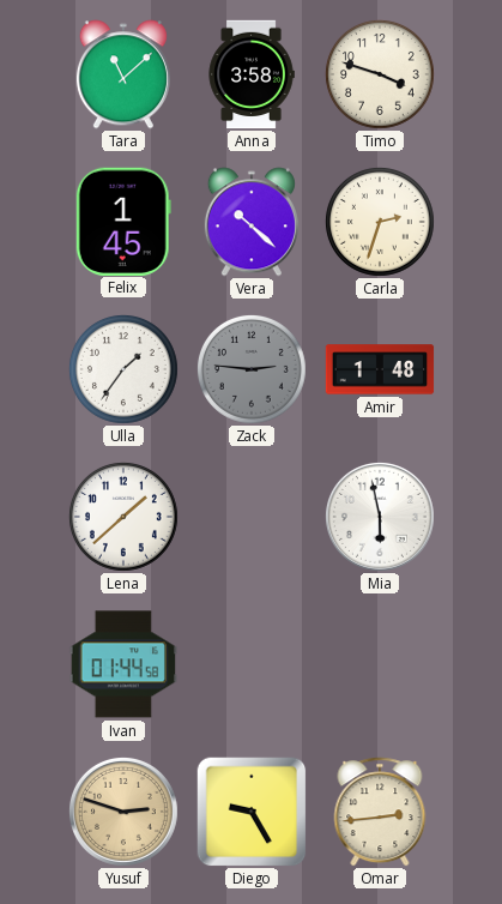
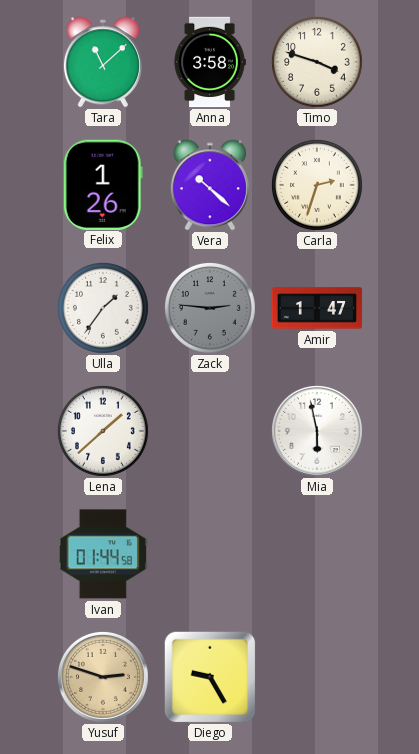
Felix: 1:45 -> 1:26 (103, 184)
Amir: 1:48 -> 1:47 (317, 308)
Omar: 2:44 -> none (380, 812)
